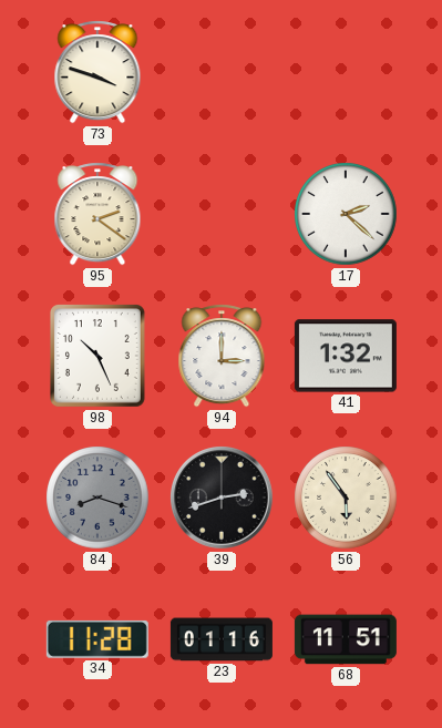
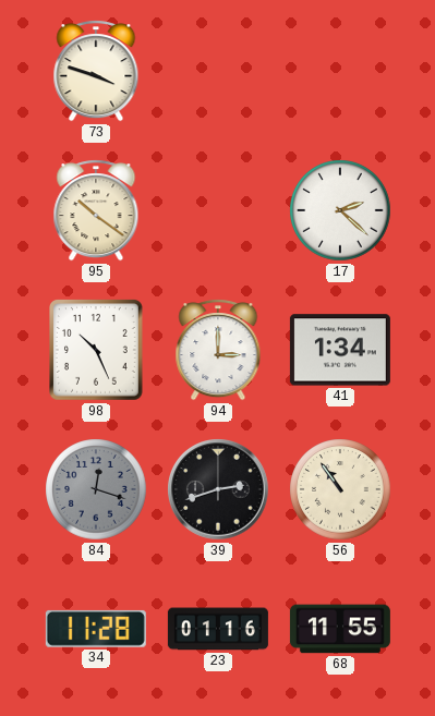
95: 2:21 -> 10:21 (96, 210)
41: 1:32 -> 1:34 (340, 350)
84: 8:18 -> 12:18 (96, 489)
56: 5:54 -> 10:54 (340, 489)
68: 11:51 -> 11:55 (340, 629)
